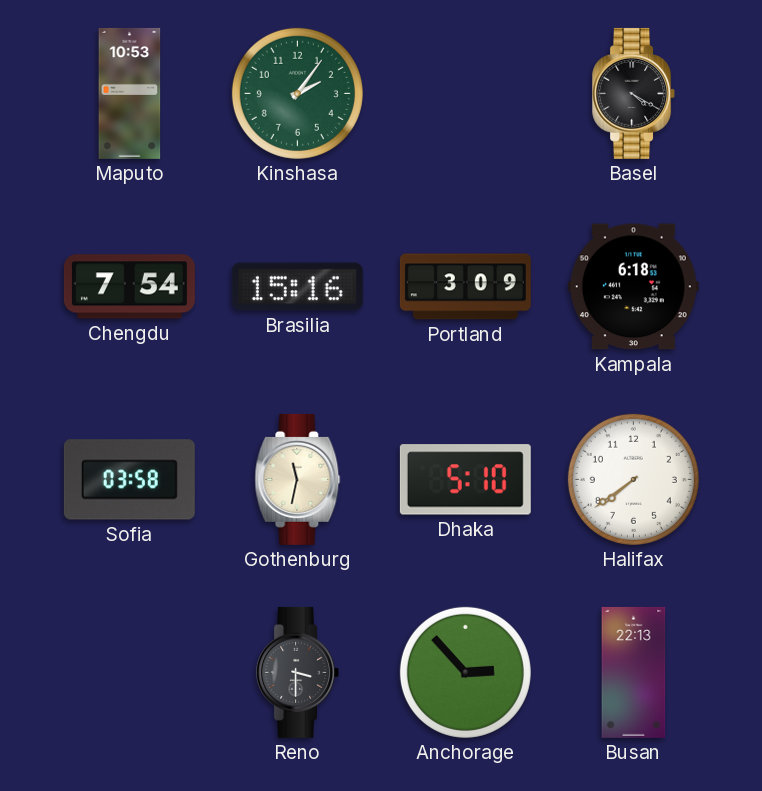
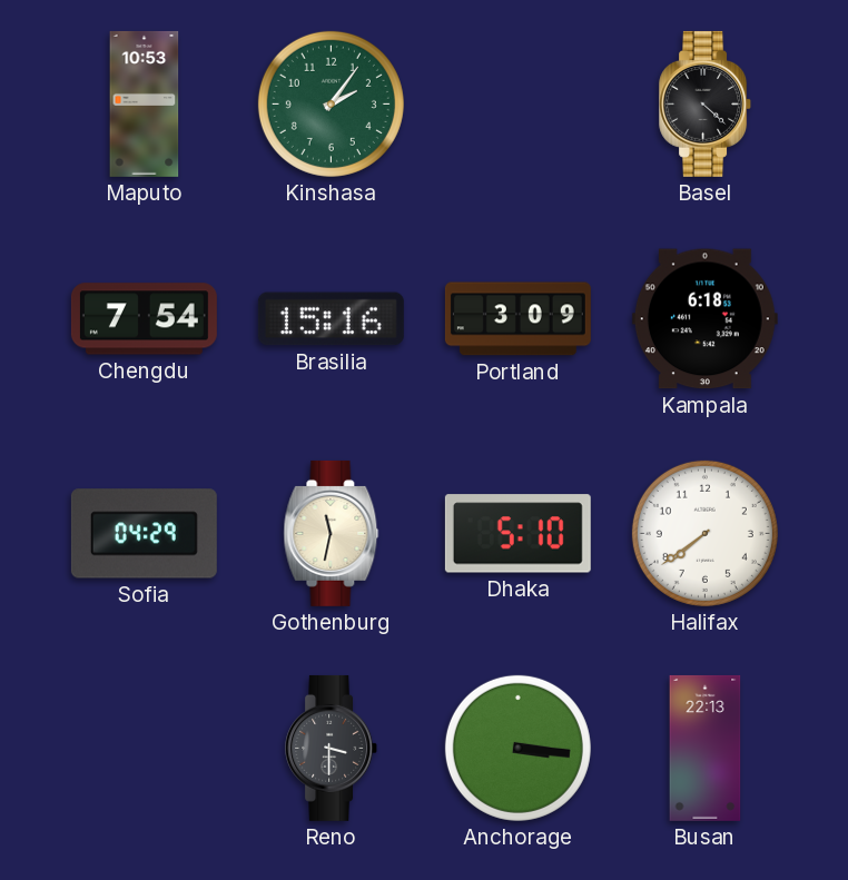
Basel: 4:20 -> 4:22 (706, 103)
Sofia: 03:58 -> 04:29 (144, 534)
Anchorage: 2:53 -> 3:16 (517, 748)
